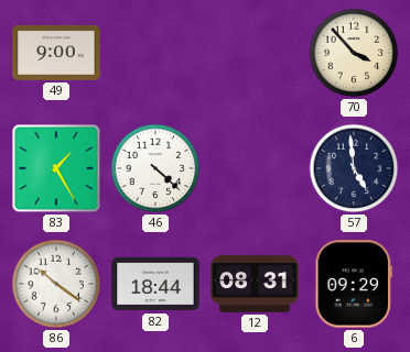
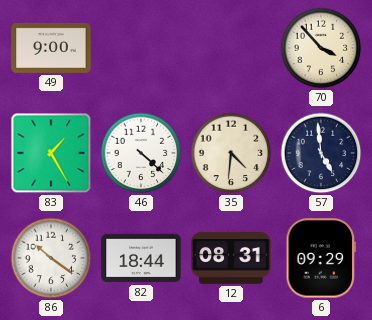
35: none -> 4:31 (231, 153)
